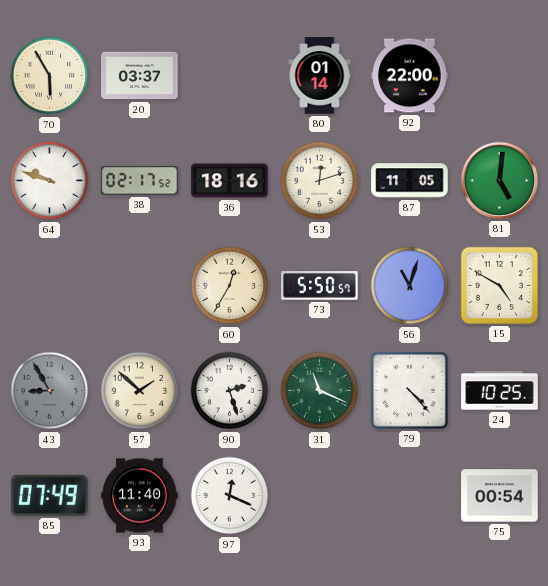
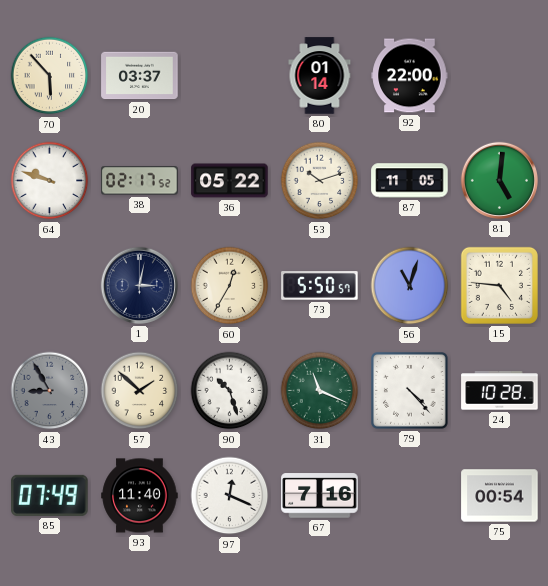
70: 5:55 -> 5:53 (50, 76)
36: 18:16 -> 05:22 (230, 181)
53: 12:12 -> 10:12 (320, 181)
1: none -> 3:02 (139, 285)
15: 4:50 -> 4:46 (499, 285)
90: 2:27 -> 10:27 (230, 391)
24: 10:25 -> 10:28 (500, 391)
67: none -> 7:16 (320, 496)
